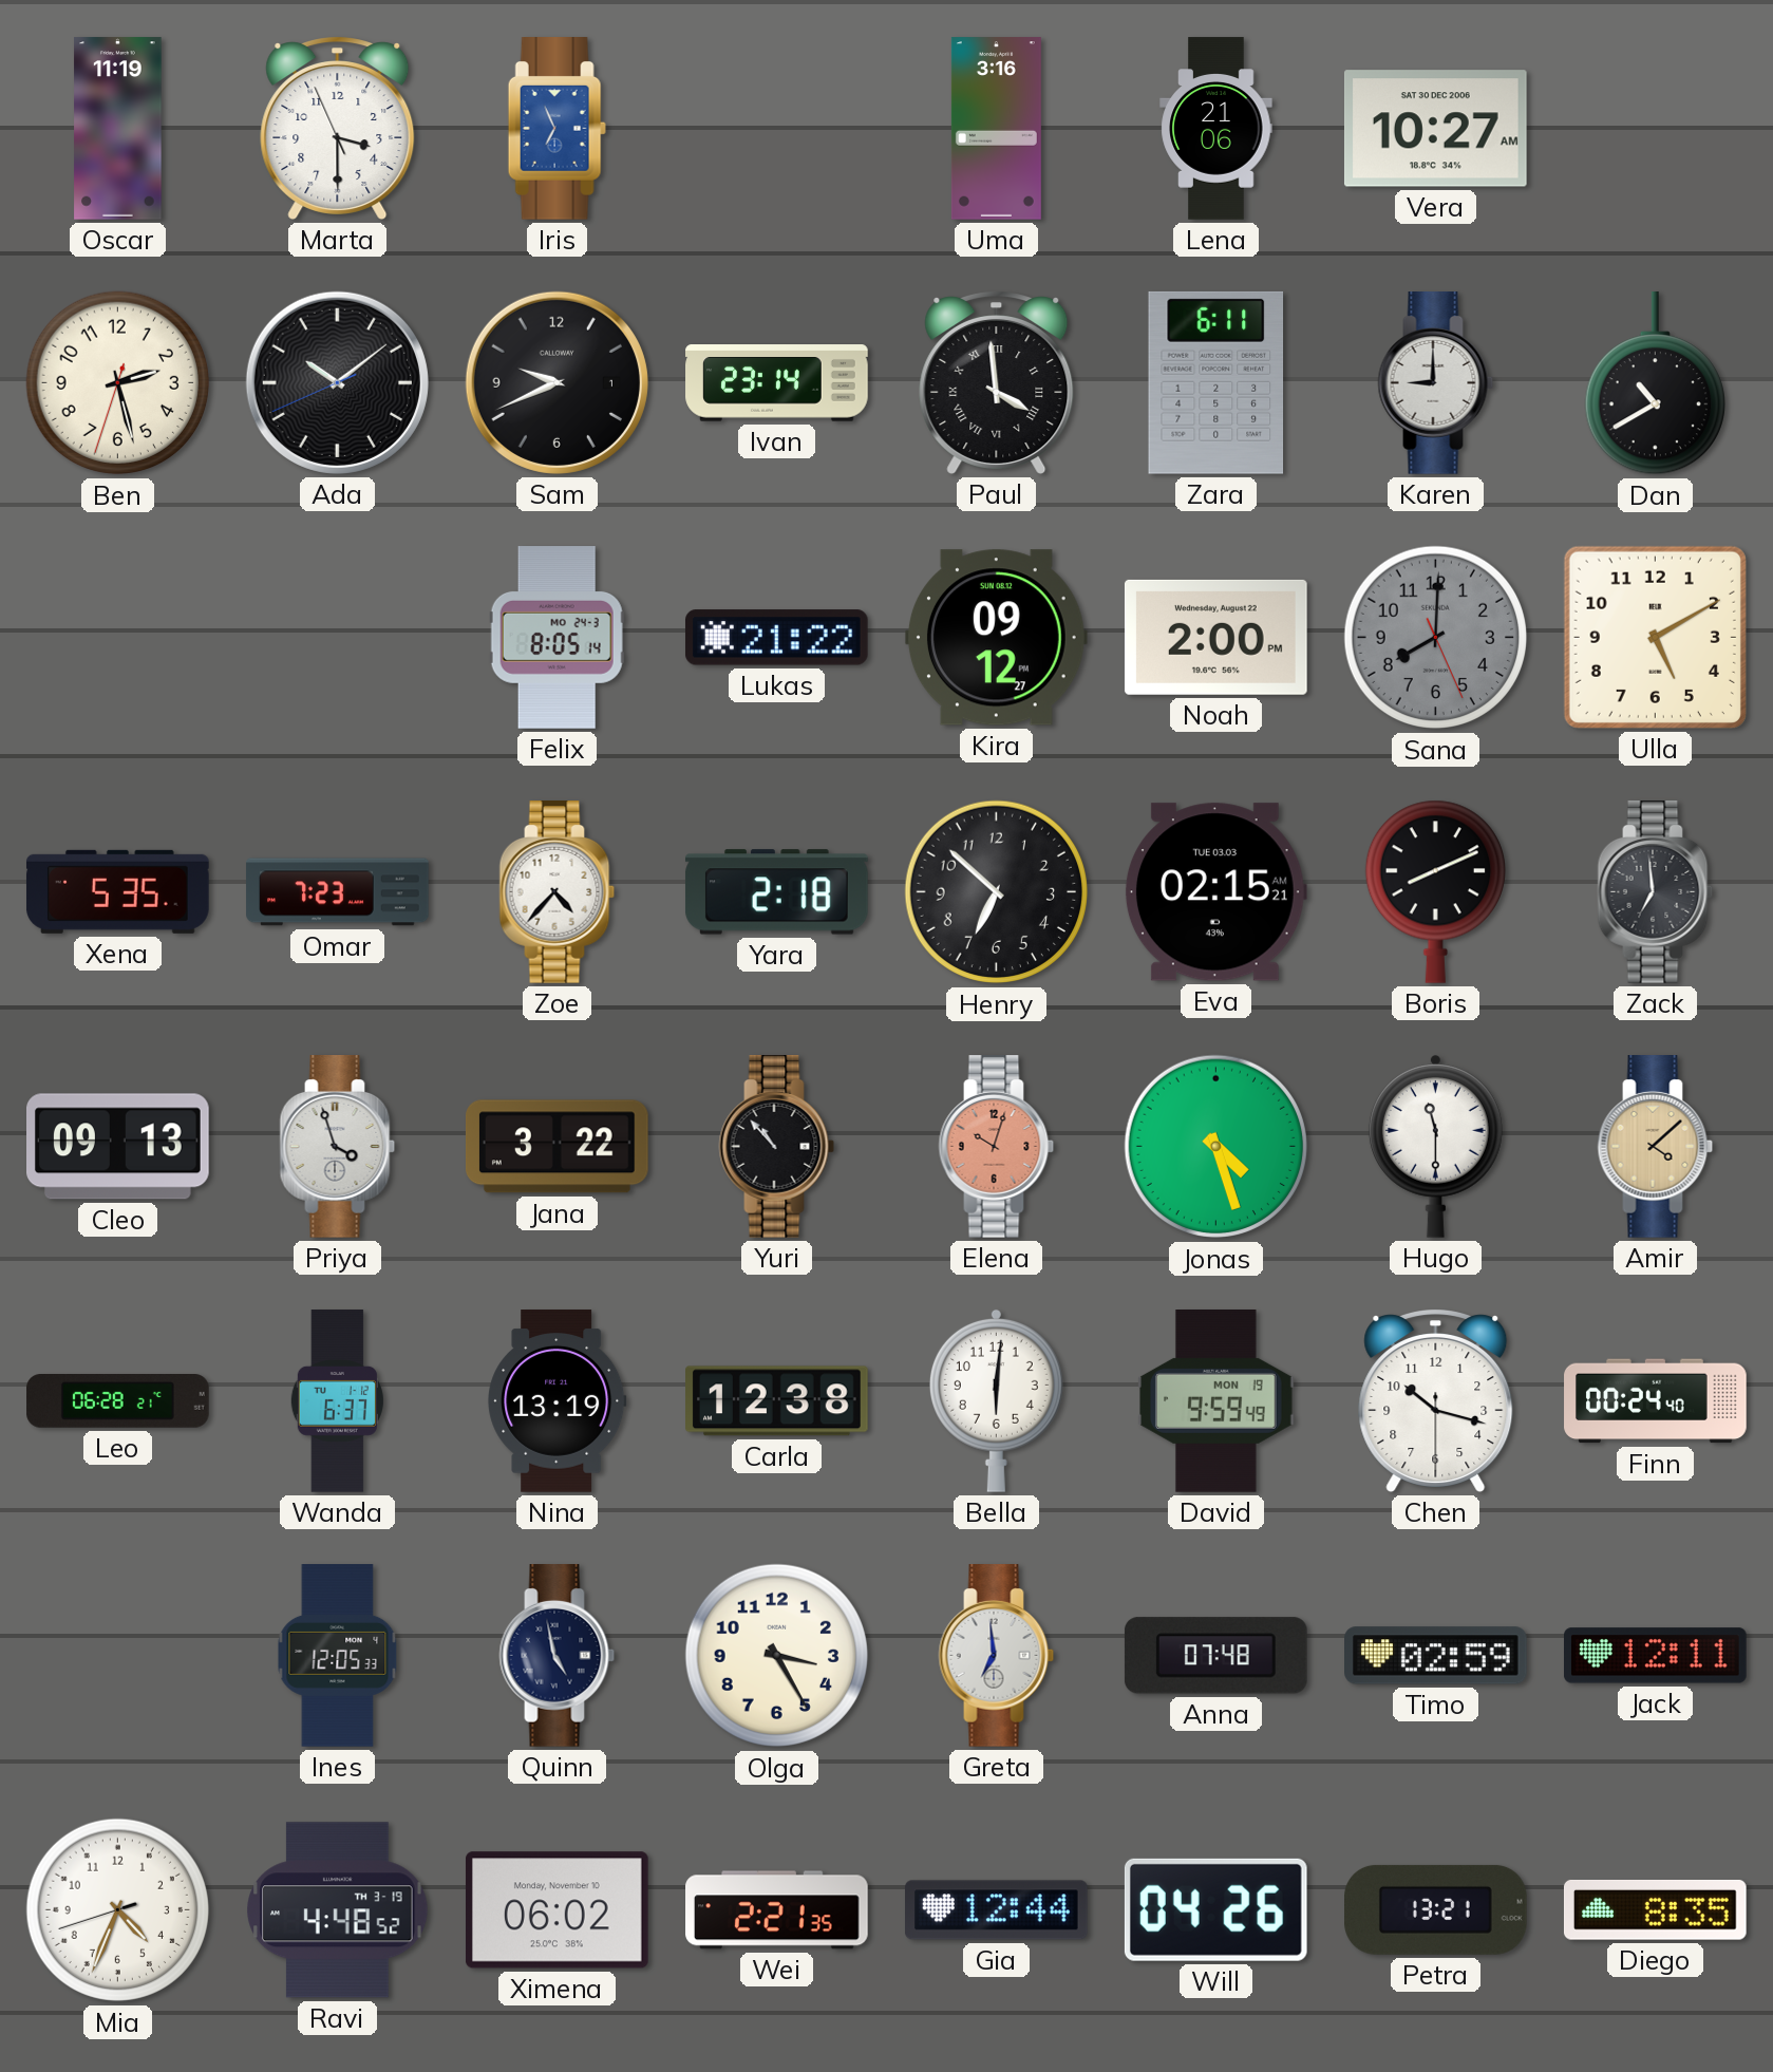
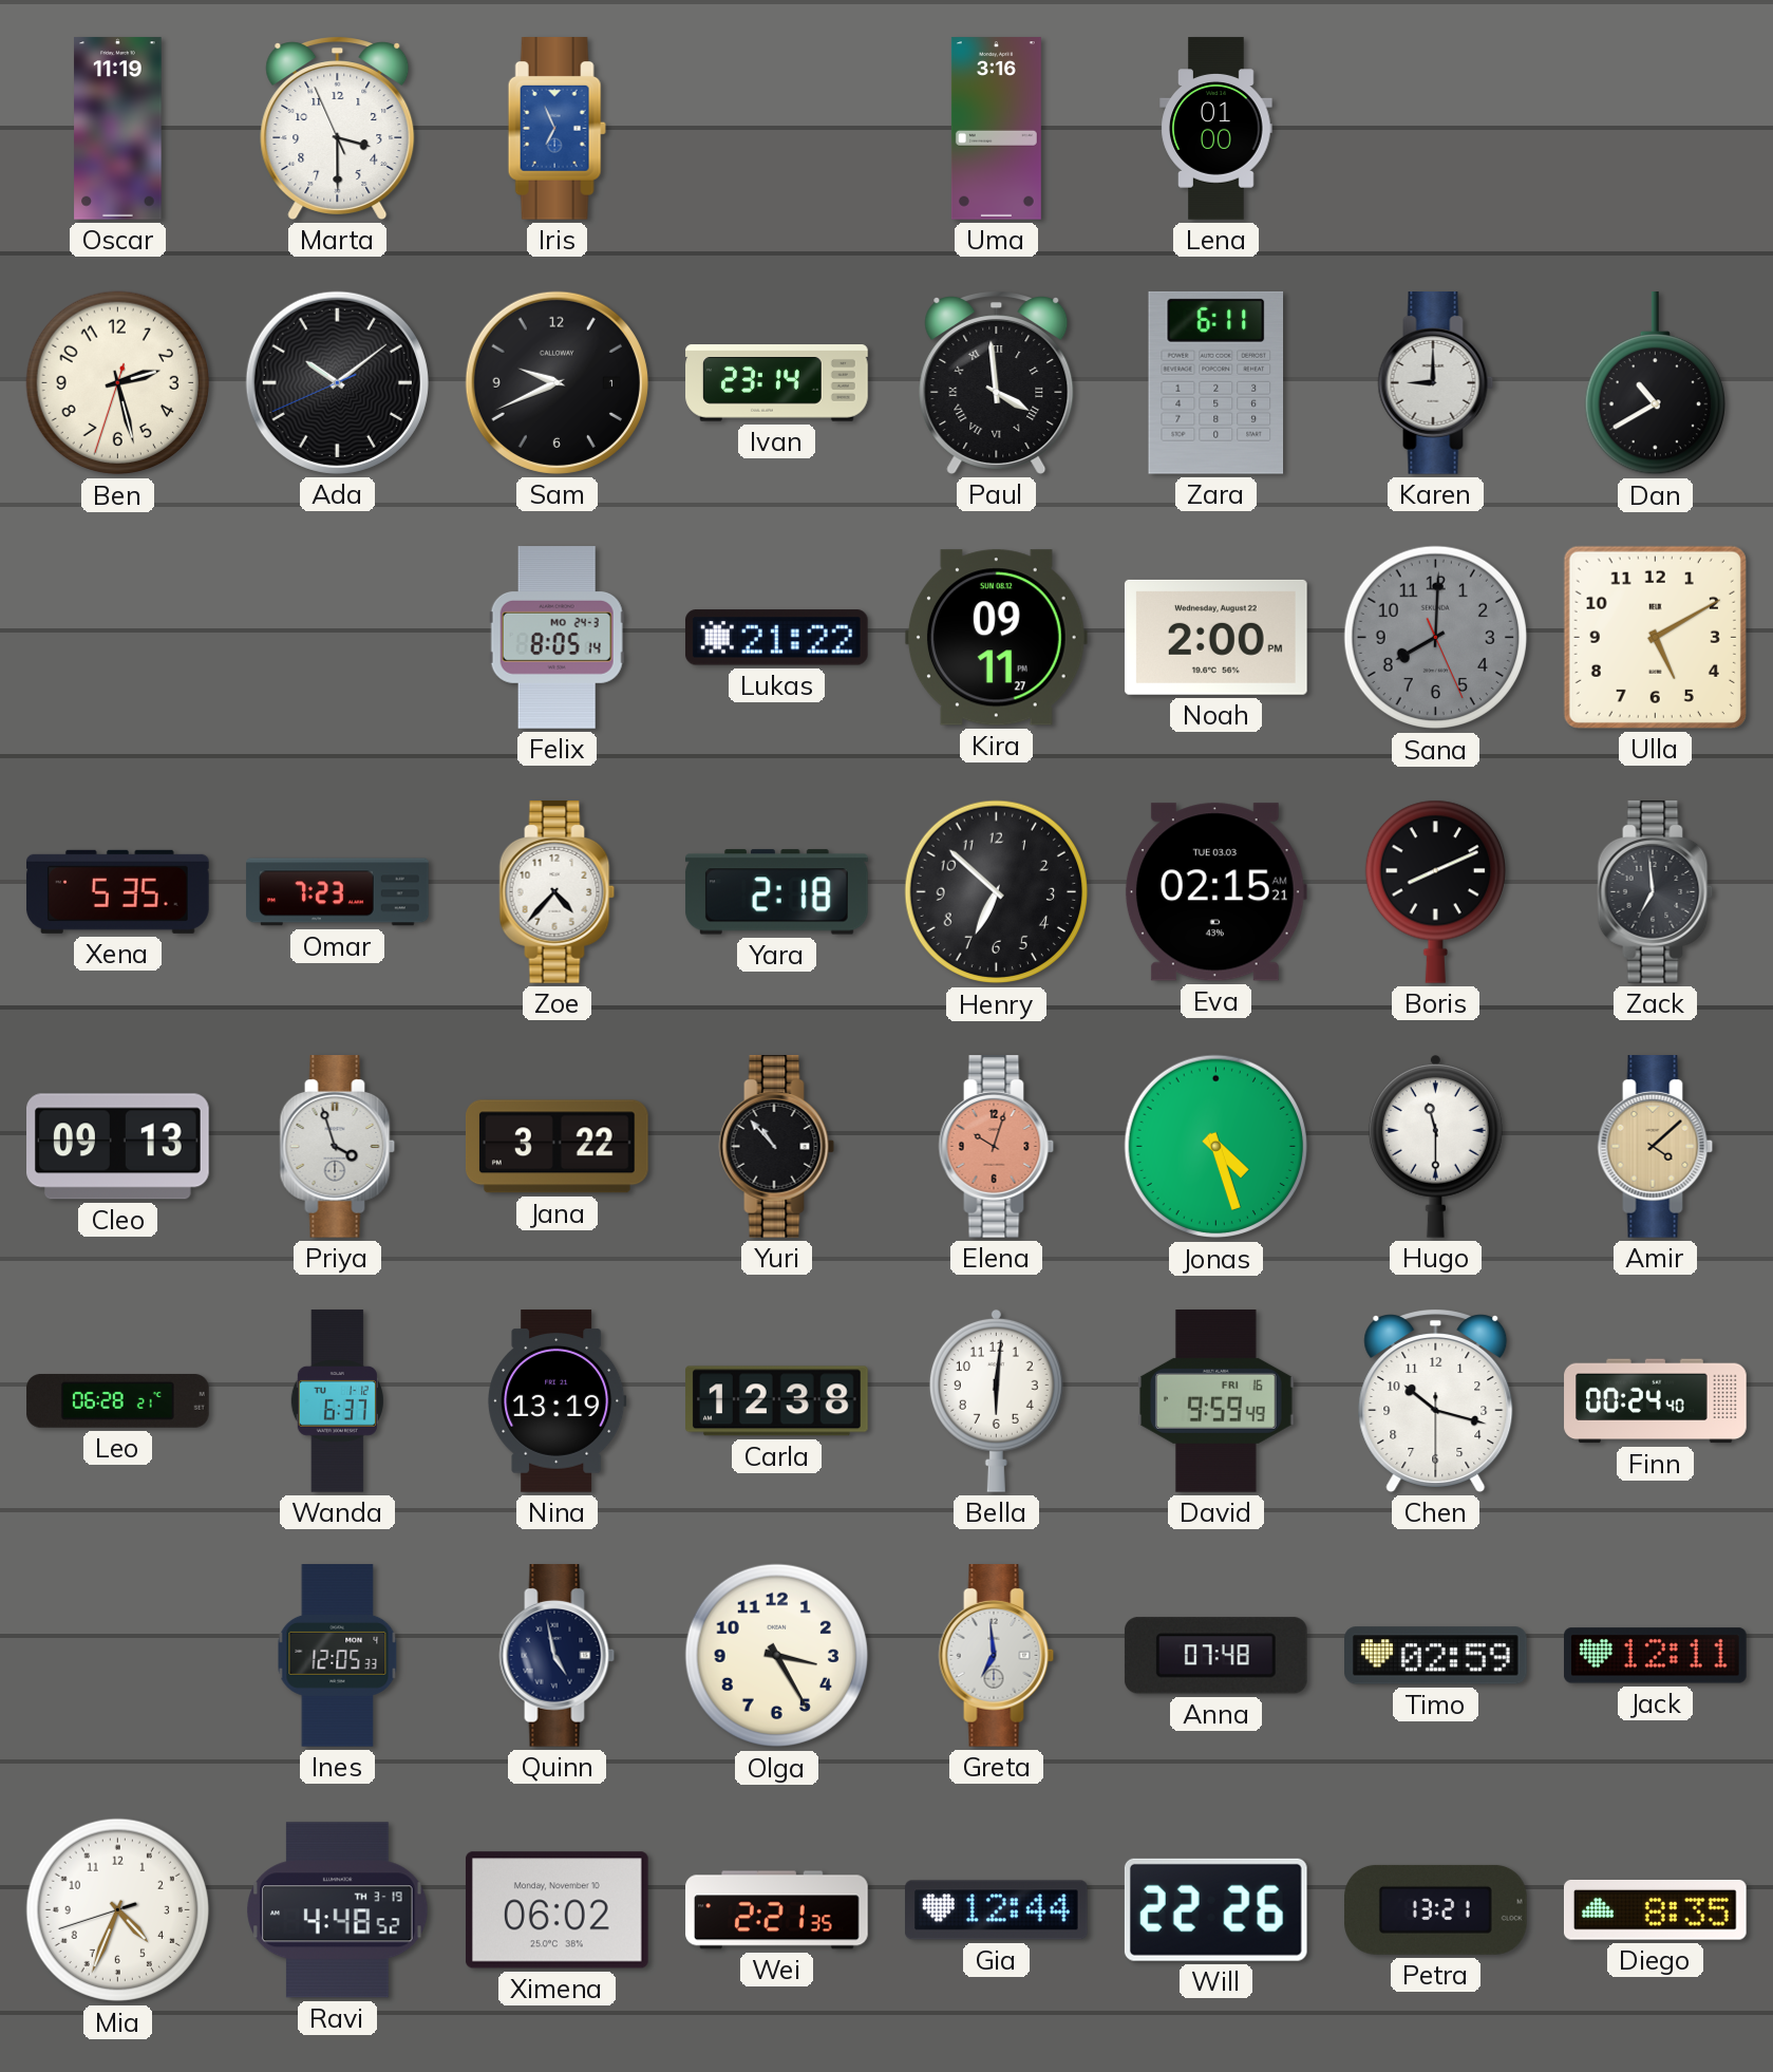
Lena: 21:06 -> 01:00 (1216, 129)
Vera: 10:27 -> none (1435, 129)
Kira: 09:12 -> 09:11 (996, 638)
David date: MON 19 -> FRI 16 (1216, 1401)
Will: 04:26 -> 22:26 (1215, 1909)
